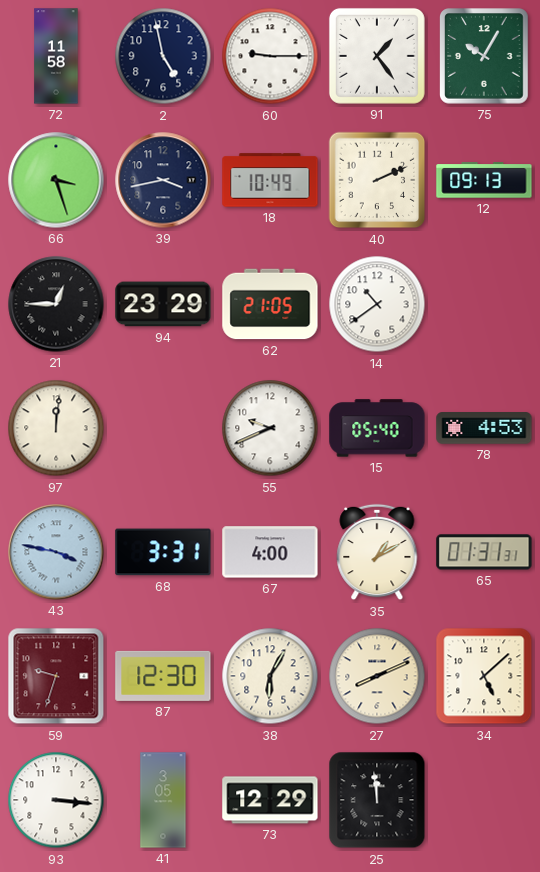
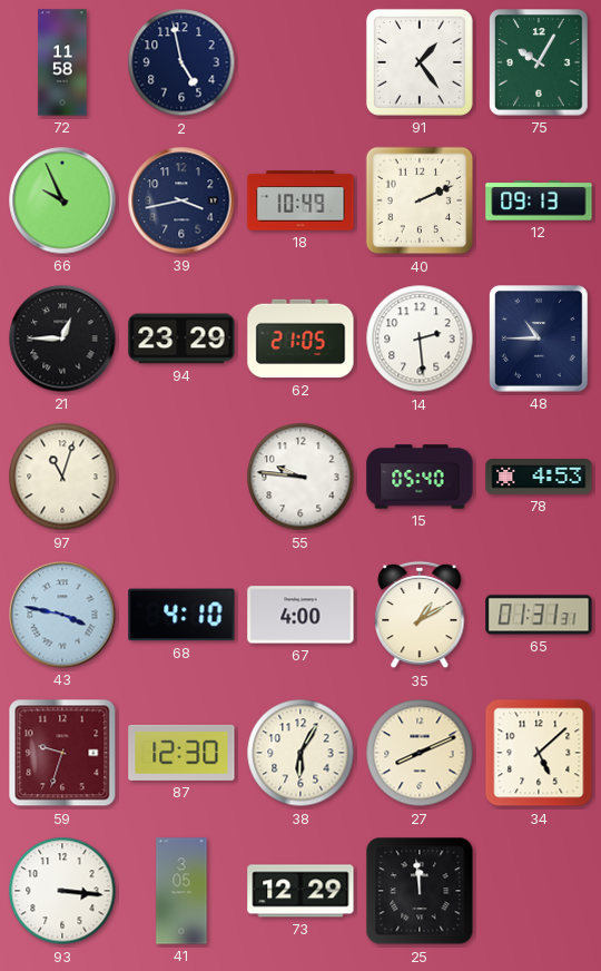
60: 9:15 -> none (270, 56)
66: 3:27 -> 9:56 (62, 200)
14: 10:39 -> 2:29 (420, 339)
48: none -> 10:45 (539, 339)
97: 12:01 -> 11:03 (62, 477)
55: 9:41 -> 9:46 (300, 477)
68: 3:31 -> 4:10 (181, 615)
